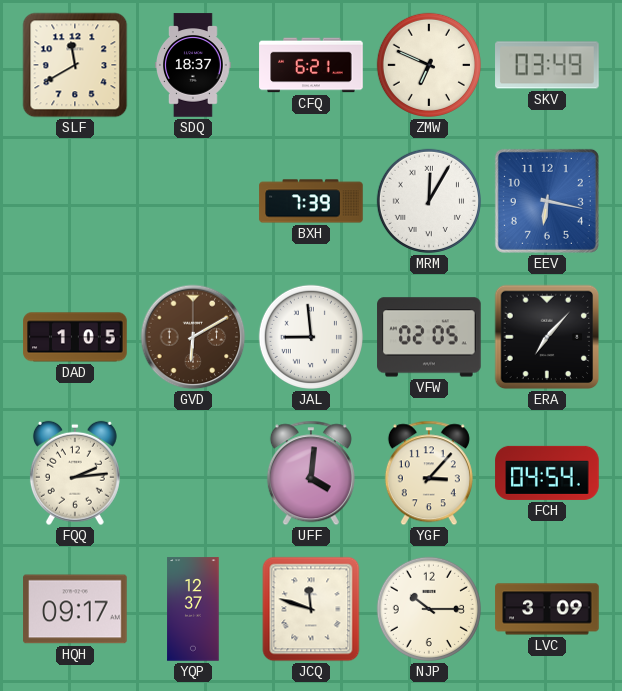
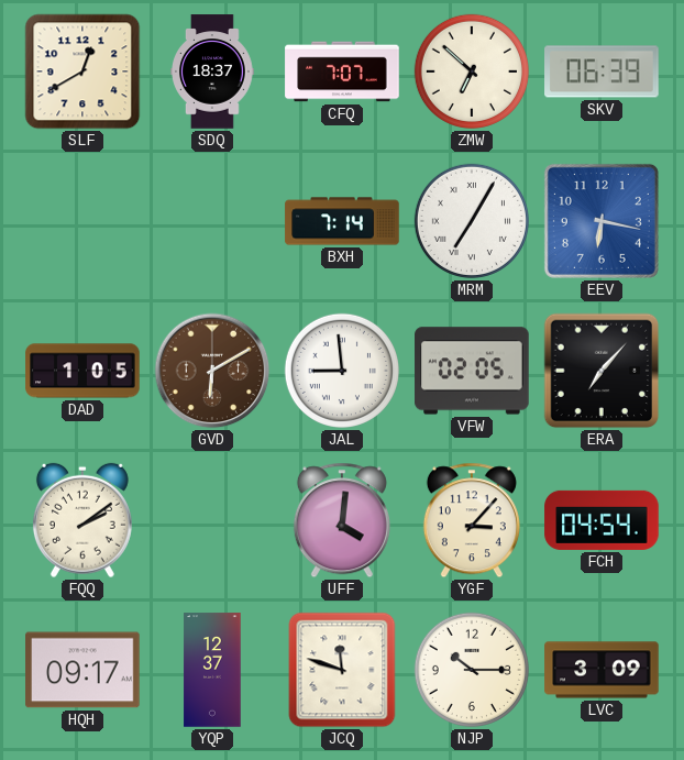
SLF: 11:40 -> 12:40 (82, 71)
CFQ: 6:21 -> 7:07 (342, 71)
ZMW: 6:49 -> 6:52 (472, 71)
SKV: 03:49 -> 06:39 (602, 71)
BXH: 7:39 -> 7:14 (342, 221)
MRM: 12:05 -> 7:05 (472, 221)
FQQ: 2:14 -> 2:09 (82, 520)
